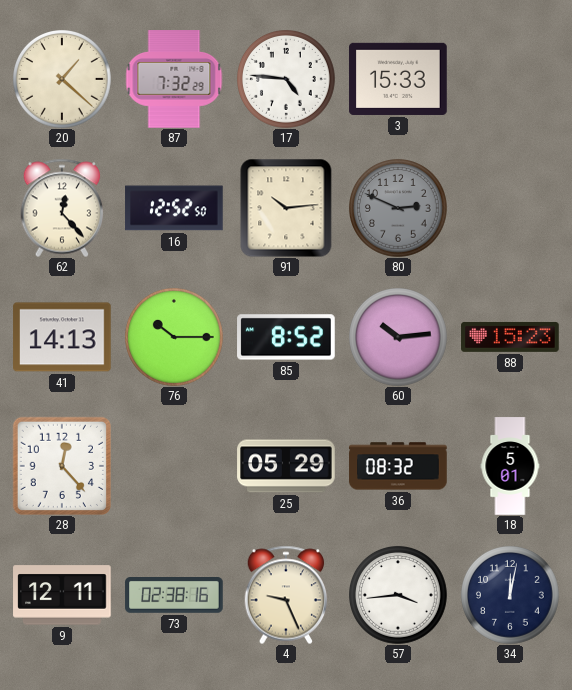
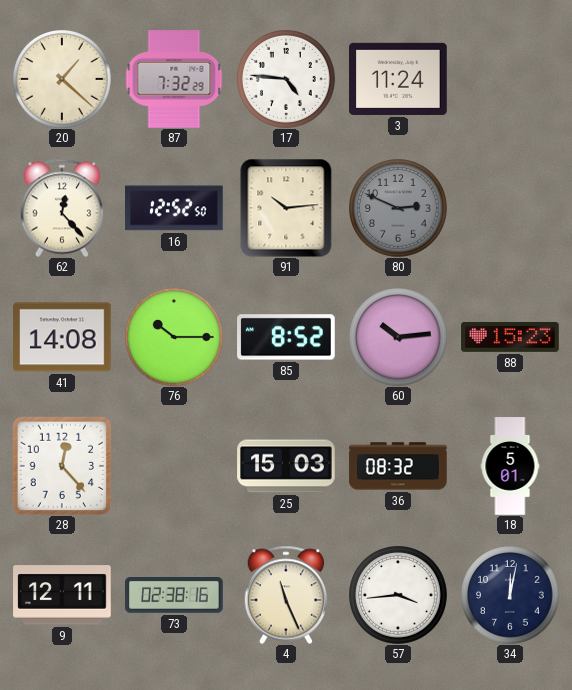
3: 15:33 -> 11:24 (398, 79)
41: 14:13 -> 14:08 (62, 337)
25: 05:29 -> 15:03 (286, 466)
4: 9:26 -> 11:26 (286, 595)
